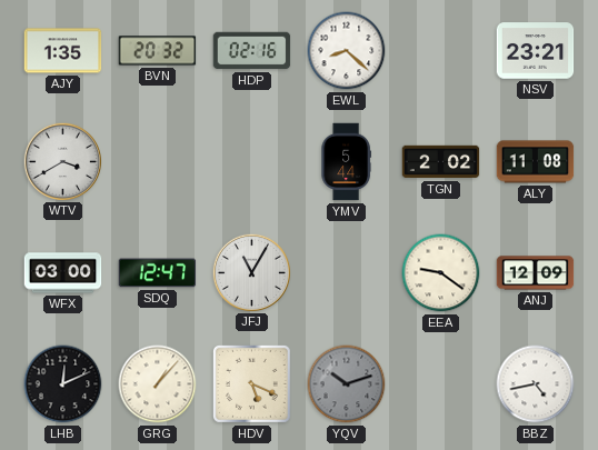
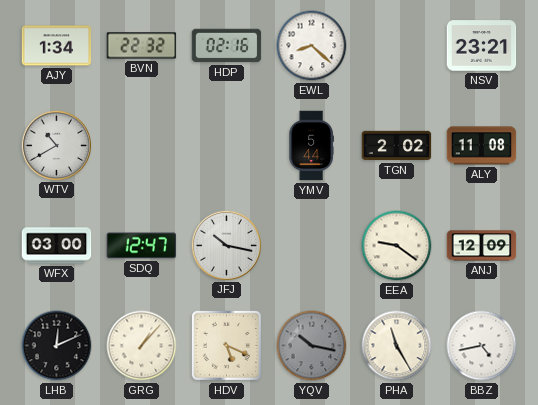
AJY: 1:35 -> 1:34 (57, 46)
BVN: 20:32 -> 22:32 (142, 46)
WTV: 3:40 -> 10:40 (56, 145)
JFJ: 11:05 -> 10:17 (226, 245)
YQV: 10:12 -> 10:17 (312, 346)
PHA: none -> 11:25 (397, 346)
